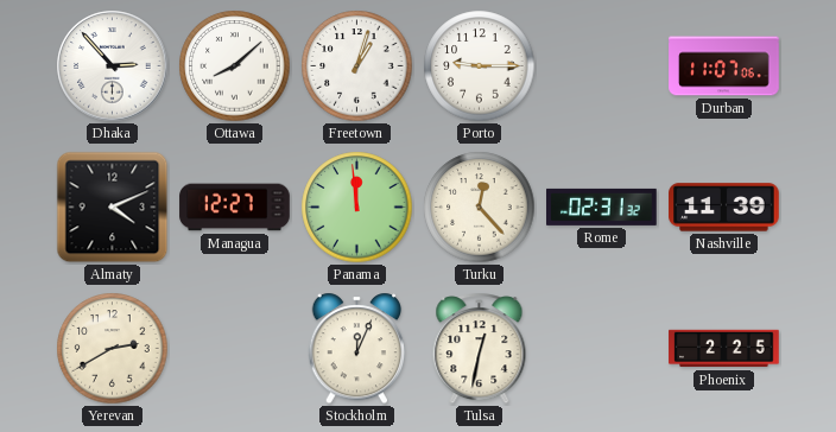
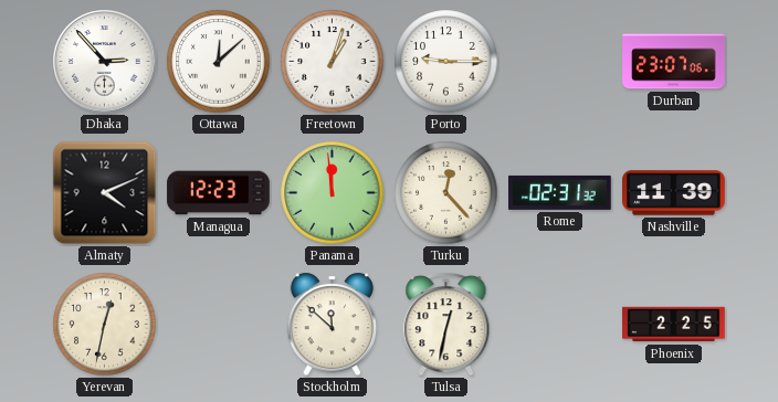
Ottawa: 8:08 -> 12:08 (219, 62)
Durban: 11:07 -> 23:07 (674, 62)
Managua: 12:27 -> 12:23 (219, 193)
Yerevan: 2:40 -> 12:32 (105, 325)
Stockholm: 12:04 -> 11:52 (333, 325)
